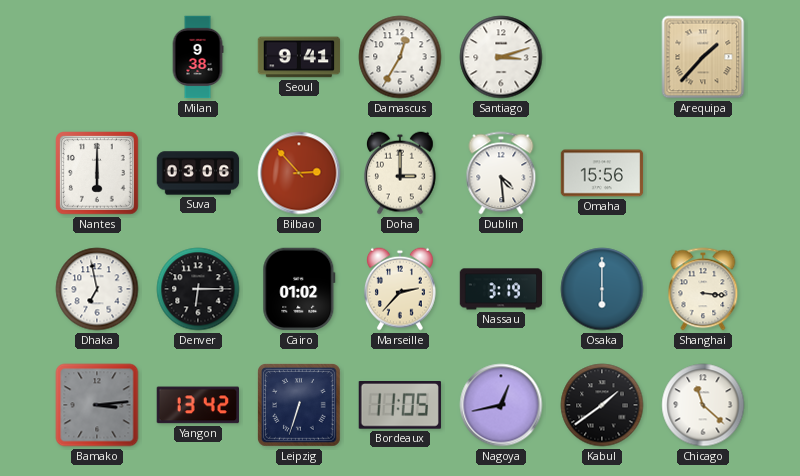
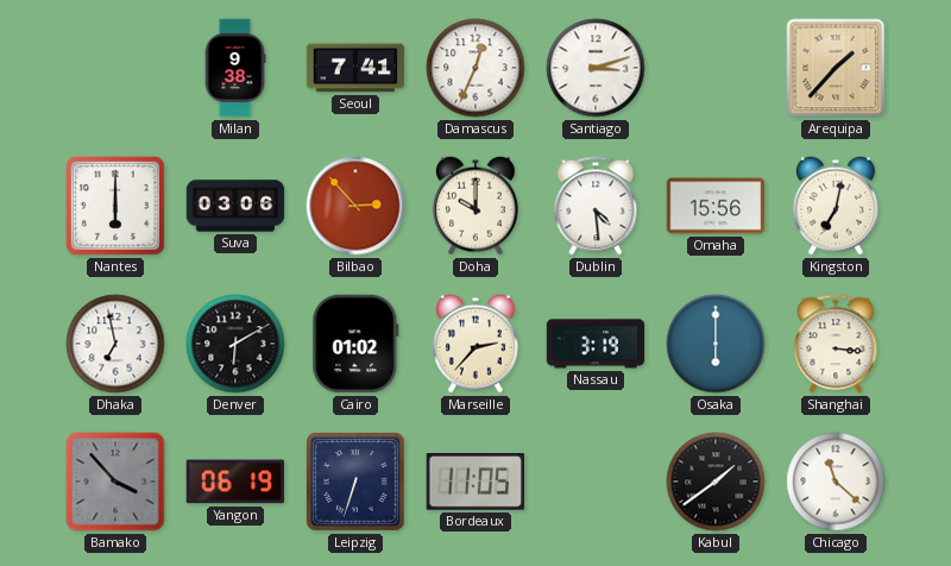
Seoul: 9:41 -> 7:41 (355, 68)
Damascus: 12:35 -> 12:34 (475, 68)
Doha: 3:00 -> 10:00 (475, 206)
Kingston: none -> 7:02 (836, 206)
Denver: 6:15 -> 6:10 (235, 344)
Bamako: 3:14 -> 3:53 (115, 482)
Yangon: 13:42 -> 06:19 (234, 482)
Nagoya: 12:43 -> none (501, 405)
